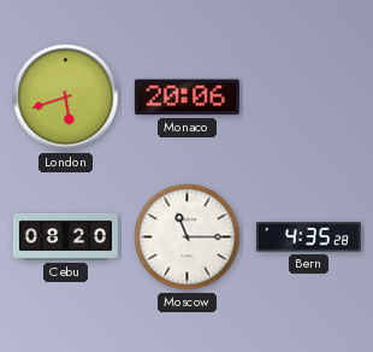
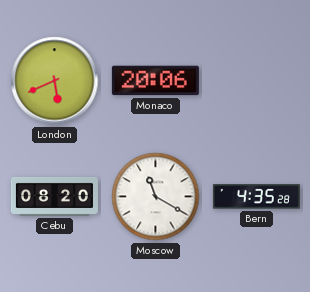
London: 5:42 -> 5:41 (55, 81)
Moscow: 11:15 -> 11:20 (156, 197)
